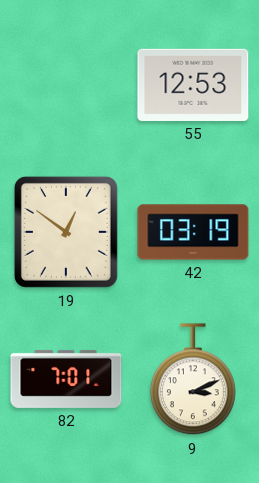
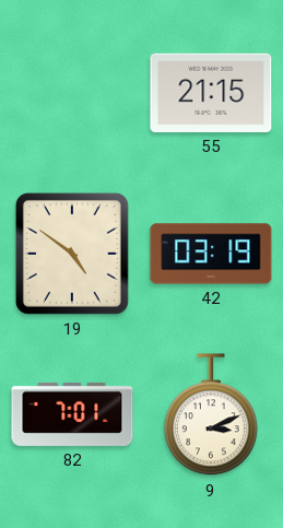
55: 12:53 -> 21:15 (211, 93)
19: 12:51 -> 4:51 (72, 254)
